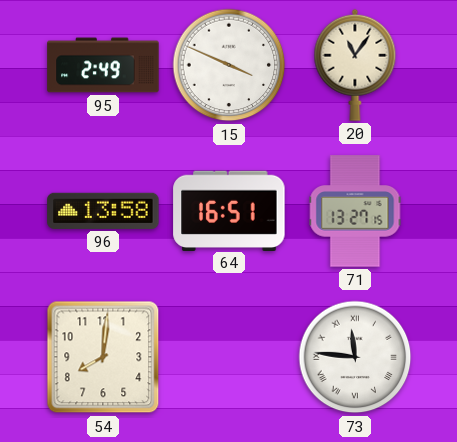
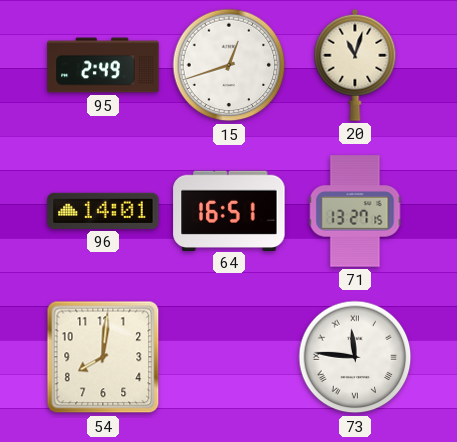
15: 3:49 -> 12:42 (229, 65)
20: 11:06 -> 11:03 (355, 65)
96: 13:58 -> 14:01 (103, 211)
